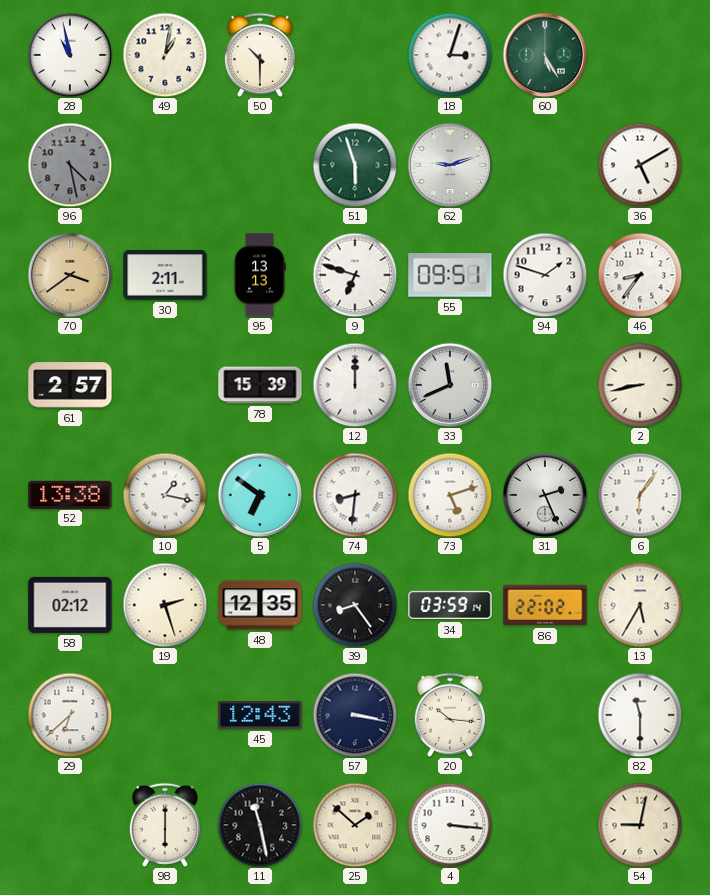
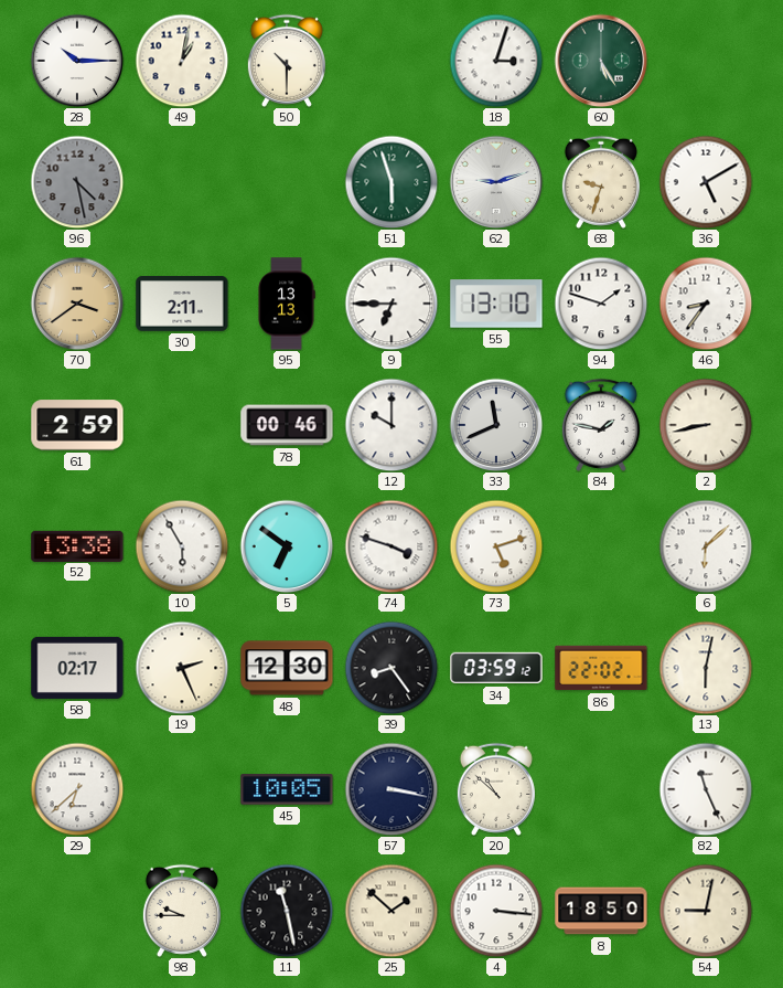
28: 10:58 -> 10:15 (77, 61)
68: none -> 9:33 (601, 182)
9: 6:48 -> 6:45 (392, 304)
55: 09:51 -> 13:10 (496, 304)
61: 2:57 -> 2:59 (77, 425)
78: 15:39 -> 00:46 (287, 425)
12: 12:00 -> 10:00 (392, 425)
84: none -> 1:47 (601, 425)
10: 1:17 -> 5:55 (182, 546)
74: 8:31 -> 3:48 (392, 546)
31: 2:26 -> none (545, 495)
6: 6:06 -> 6:08 (706, 546)
58: 02:12 -> 02:17 (77, 668)
19: 2:27 -> 2:26 (182, 668)
48: 12:35 -> 12:30 (287, 668)
34: 03:59:14 -> 03:59:12 (496, 668)
13: 5:35 -> 6:02 (706, 668)
45: 12:43 -> 10:05 (287, 789)
20: 10:16 -> 10:52 (496, 789)
82: 11:30 -> 11:26 (706, 789)
98: 6:00 -> 9:45 (182, 911)
8: none -> 18:50 (601, 911)
